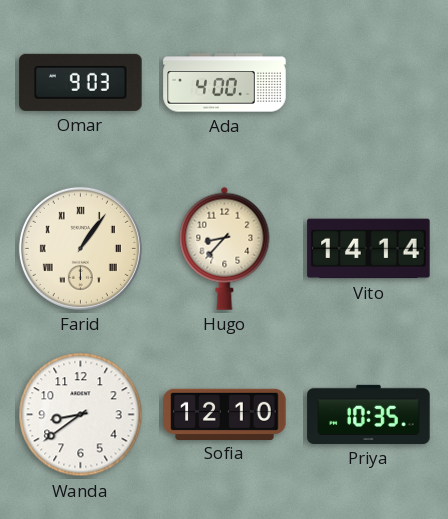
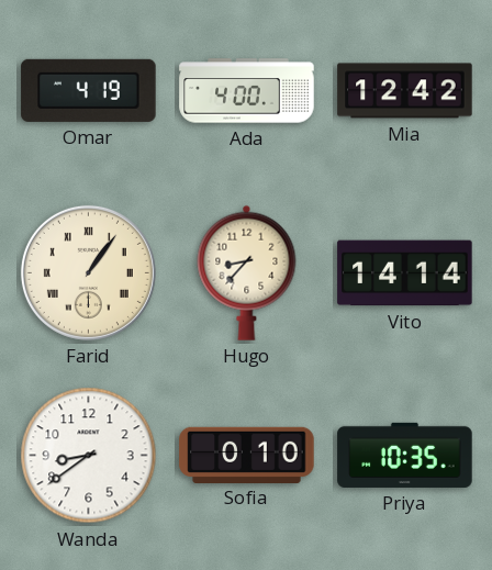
Omar: 9:03 -> 4:19 (89, 90)
Mia: none -> 12:42 (405, 91)
Sofia: 12:10 -> 0:10 (247, 455)
